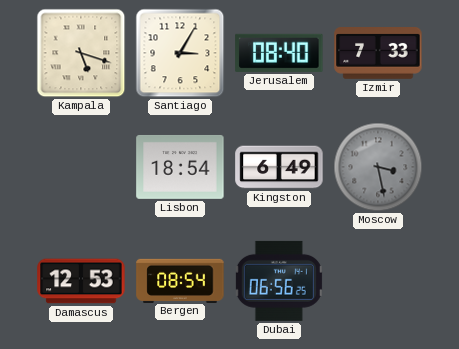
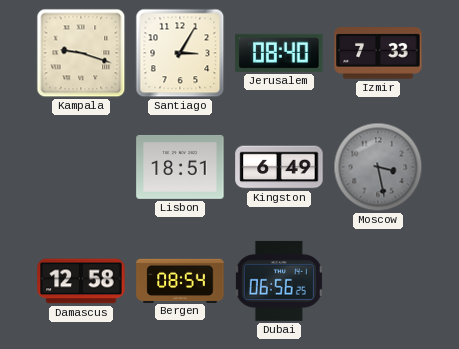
Kampala: 5:18 -> 9:18 (81, 53)
Lisbon: 18:54 -> 18:51 (180, 167)
Damascus: 12:53 -> 12:58 (81, 281)
